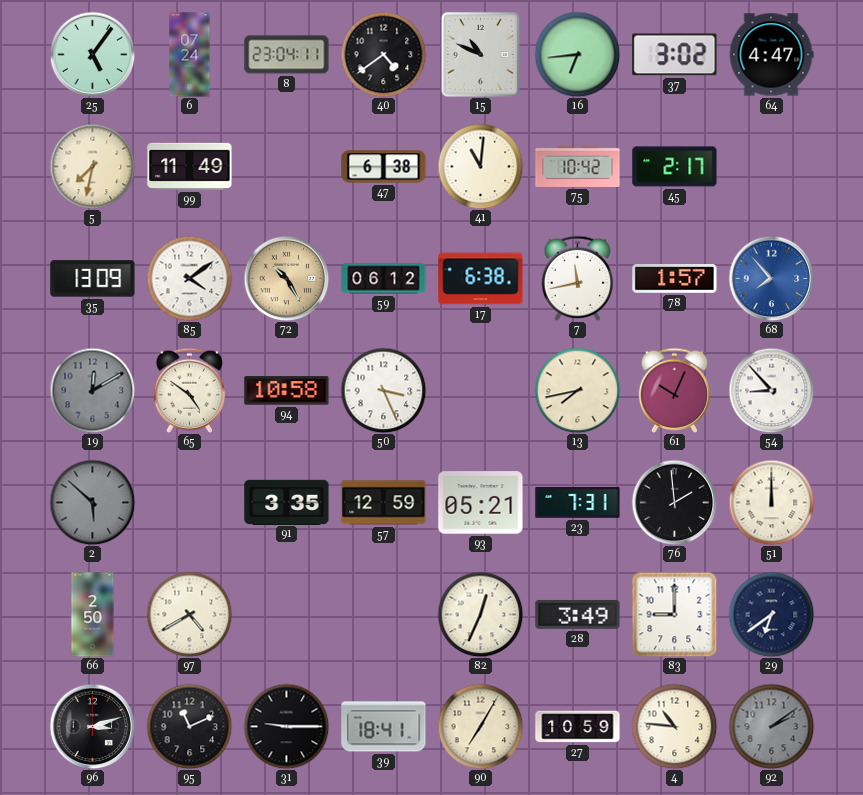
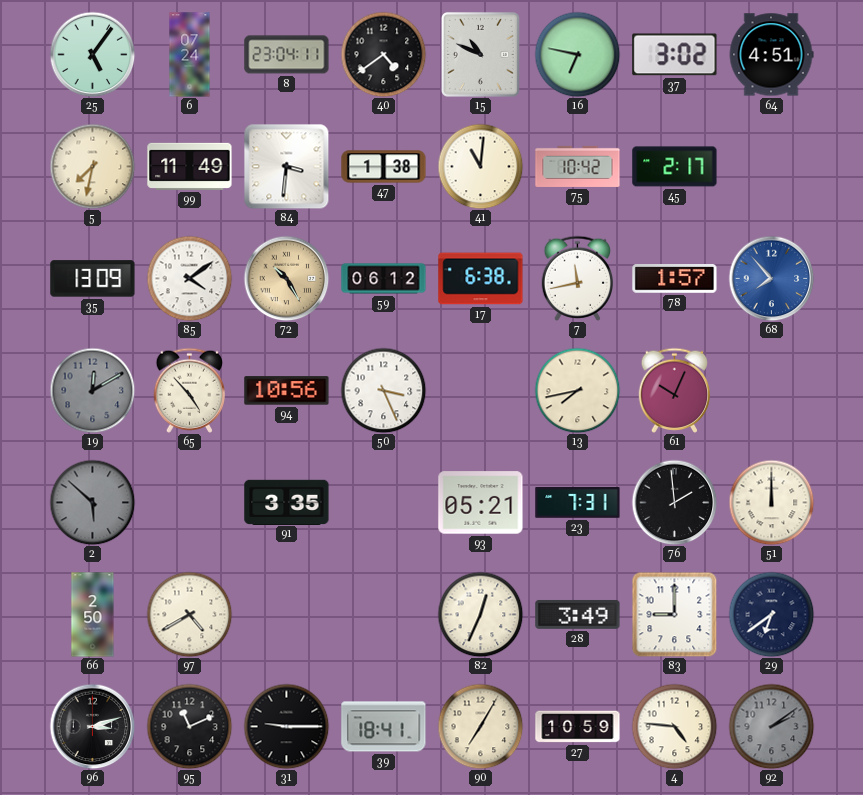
16: 6:44 -> 6:47 (577, 54)
64: 4:47 -> 4:51 (771, 55)
84: none -> 3:31 (286, 166)
47: 6:38 -> 1:38 (384, 167)
65: 4:51 -> 4:53 (190, 390)
94: 10:58 -> 10:56 (287, 391)
54: 8:53 -> none (771, 390)
57: 12:59 -> none (384, 503)
4: 10:46 -> 4:46 (674, 726)
